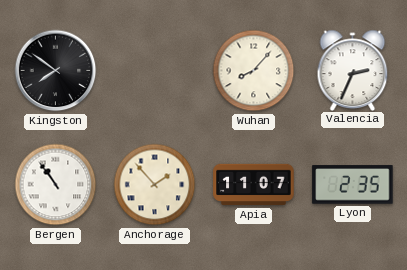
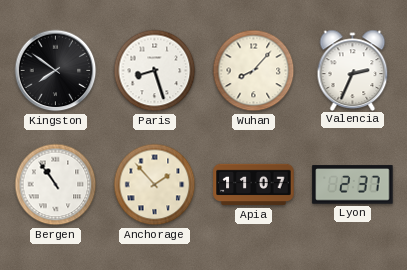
Paris: none -> 8:27 (155, 71)
Lyon: 2:35 -> 2:37 (353, 185)
